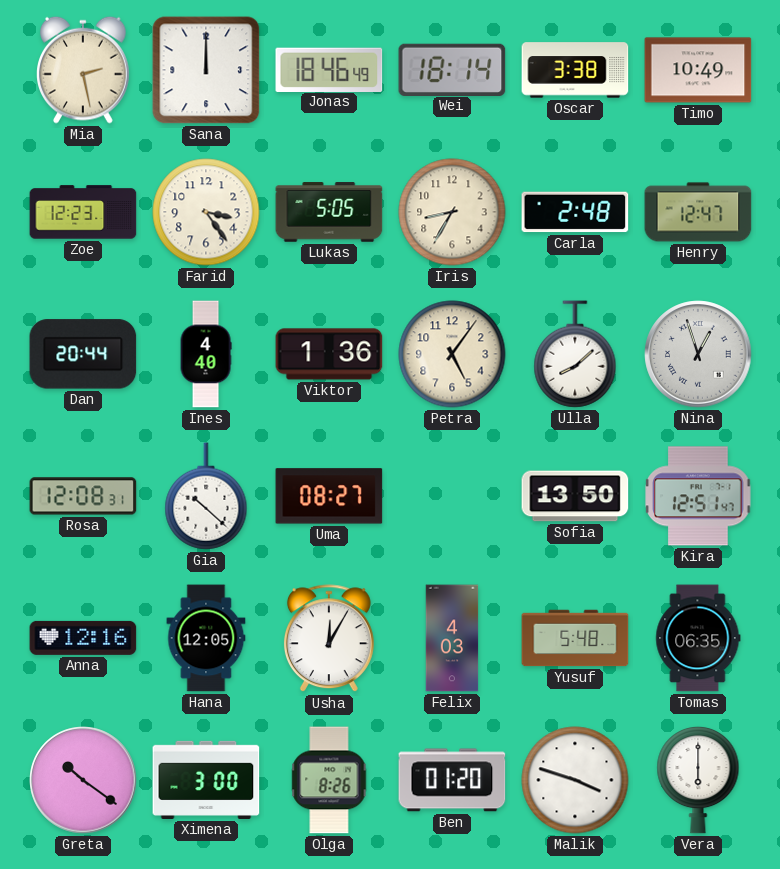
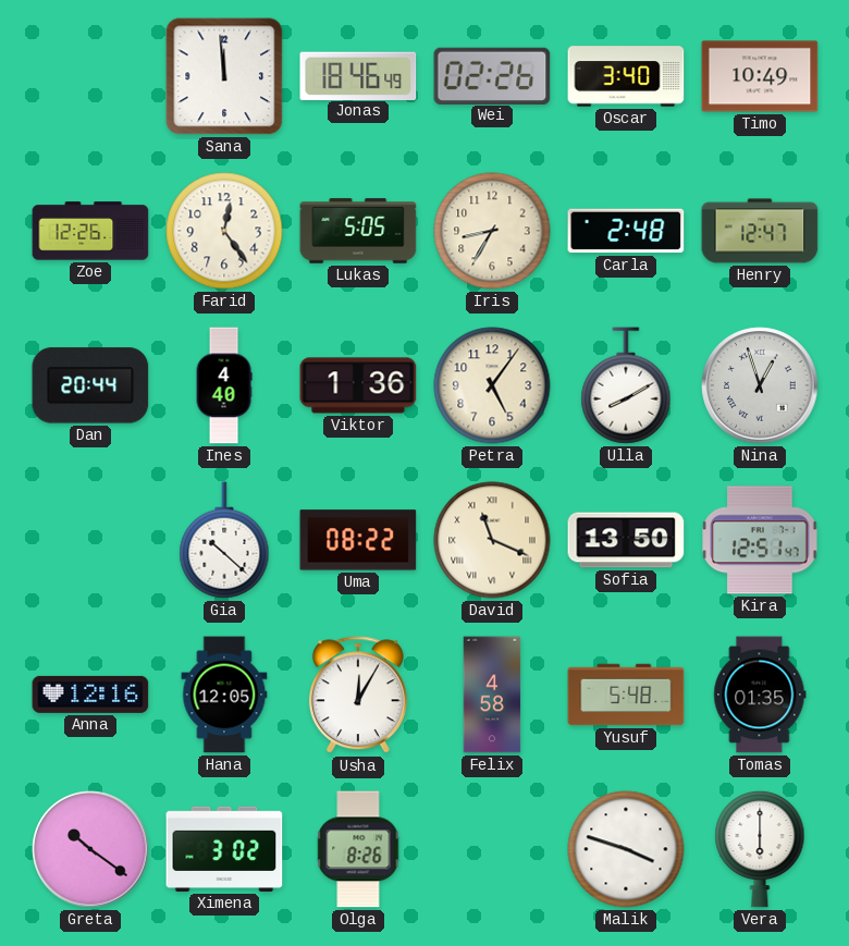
Mia: 2:28 -> none (84, 70)
Sana: 12:00 -> 11:59 (224, 76)
Wei: 18:14 -> 02:26 (492, 75)
Oscar: 3:38 -> 3:40 (626, 76)
Zoe: 12:23 -> 12:26 (90, 231)
Farid: 3:24 -> 12:24 (224, 231)
Ulla: 8:08 -> 8:10 (626, 385)
Rosa: 12:08 -> none (83, 496)
Uma: 08:27 -> 08:22 (358, 540)
David: none -> 11:19 (492, 540)
Felix: 4:03 -> 4:58 (492, 695)
Tomas: 06:35 -> 01:35 (760, 695)
Ximena: 3:00 -> 3:02 (224, 849)
Ben: 01:20 -> none (452, 780)
